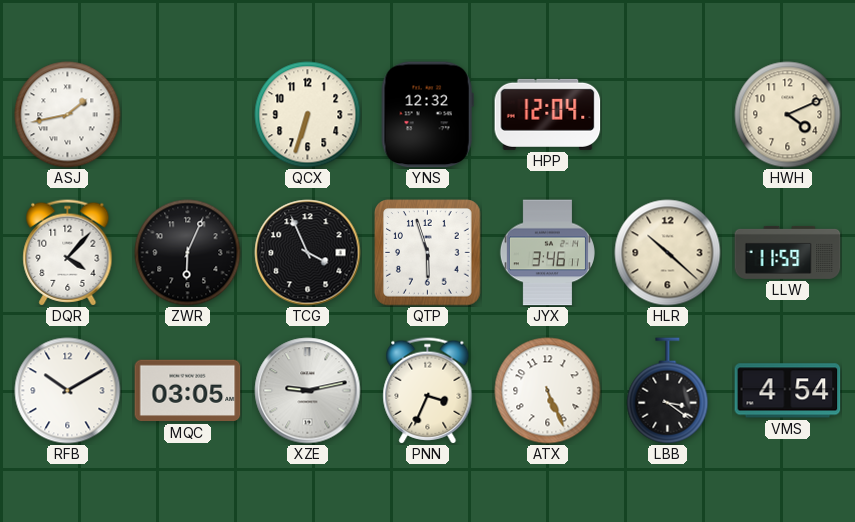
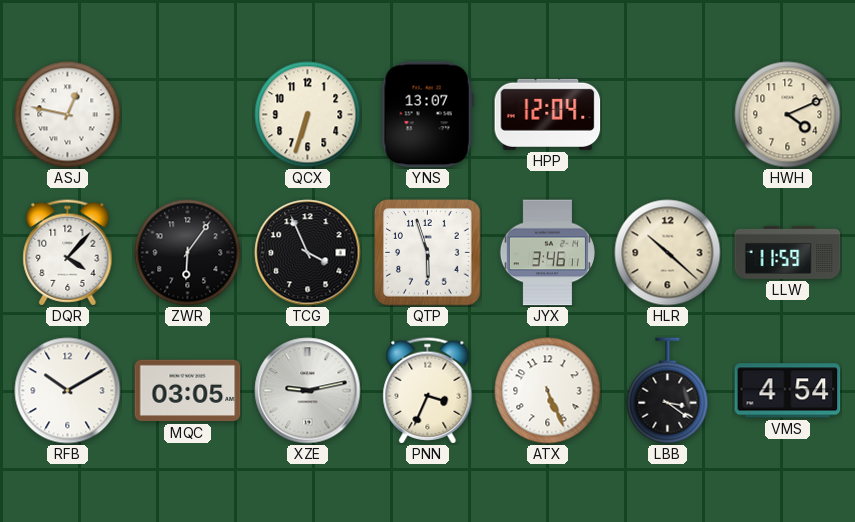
ASJ: 1:43 -> 12:47 (68, 115)
YNS: 12:32 -> 13:07 (427, 115)
ZWR: 6:04 -> 6:06 (188, 253)
